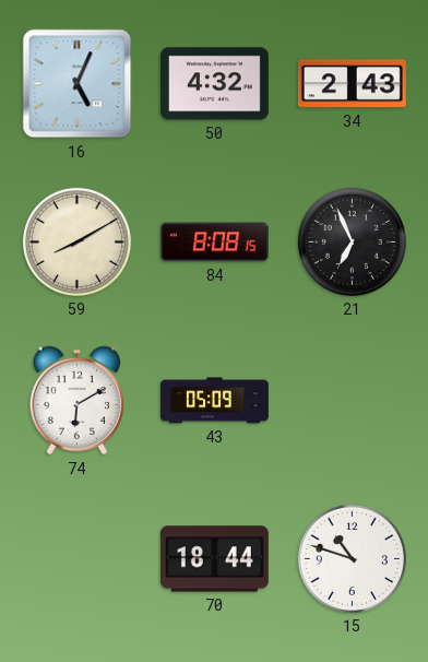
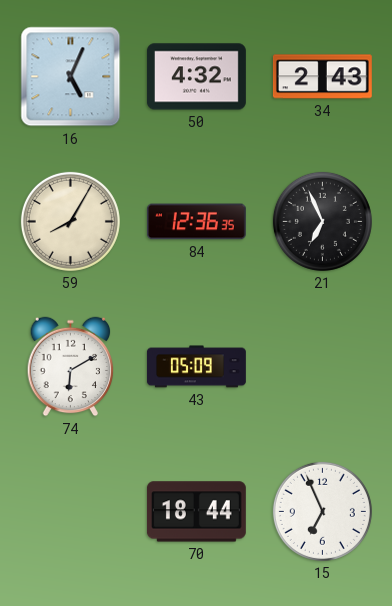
59: 8:10 -> 8:05 (70, 221)
84: 8:08 -> 12:36 (196, 222)
15: 10:48 -> 6:56 (322, 511)
